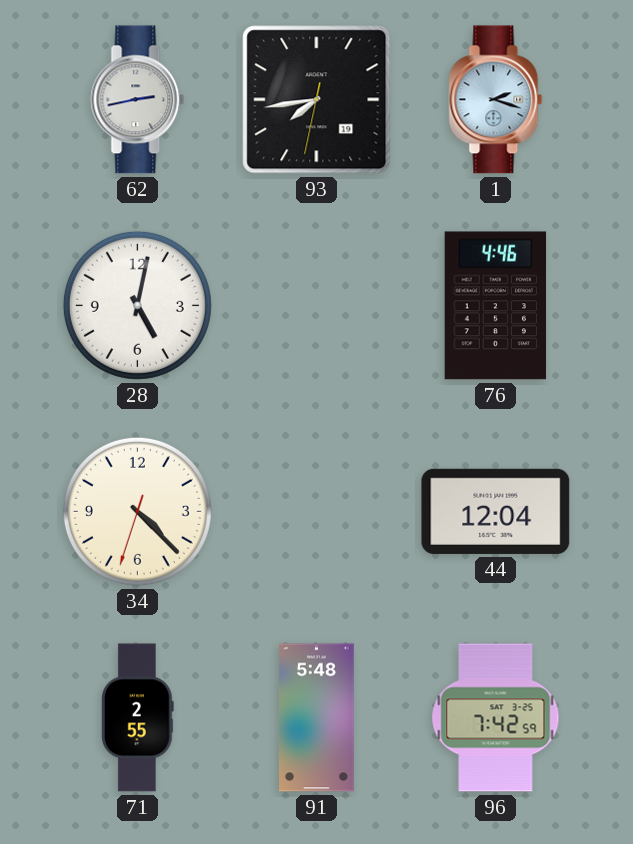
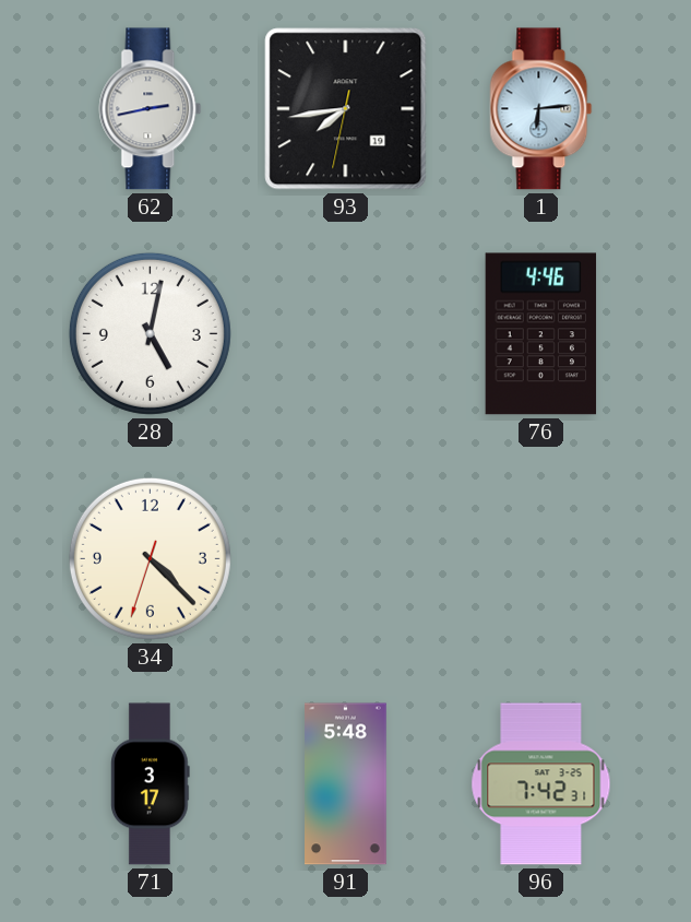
1: 2:18 -> 6:14 (541, 109)
44: 12:04 -> none (496, 511)
71: 2:55 -> 3:17 (151, 784)
96: 7:42:59 -> 7:42:31 (541, 784)
